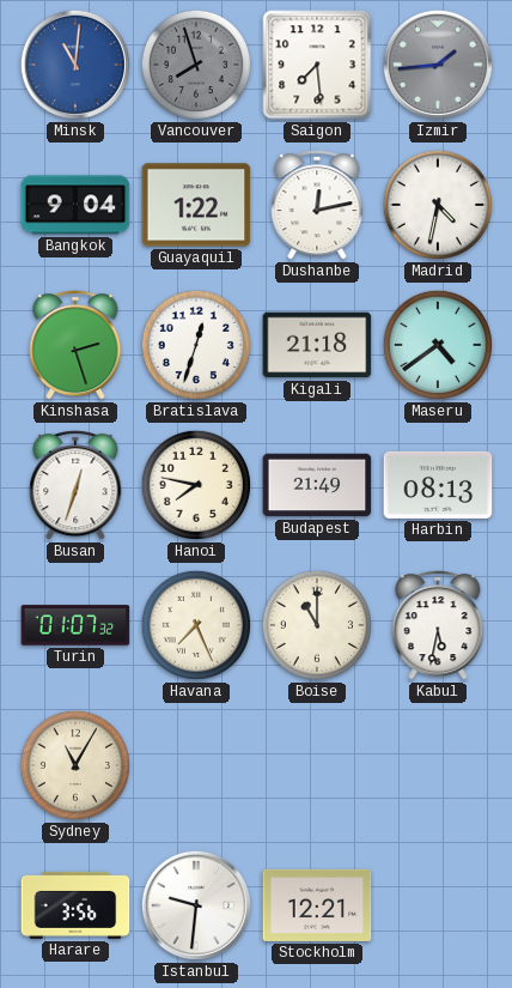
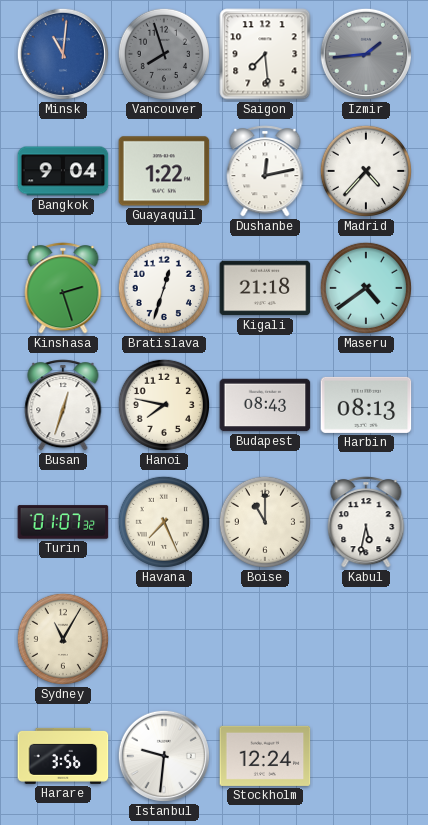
Madrid: 4:32 -> 4:37 (366, 171)
Budapest: 21:49 -> 08:43 (265, 405)
Stockholm: 12:21 -> 12:24 (265, 756)
